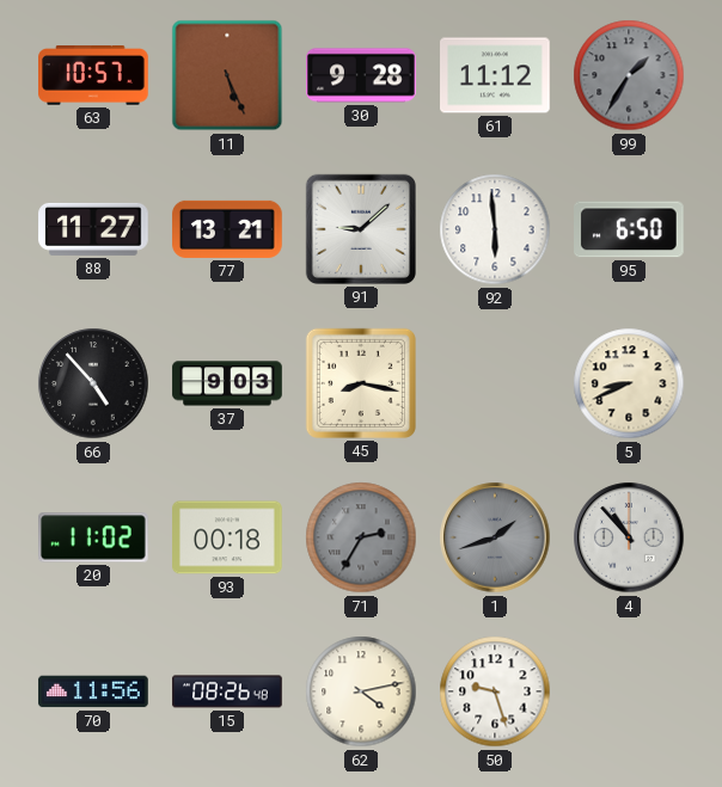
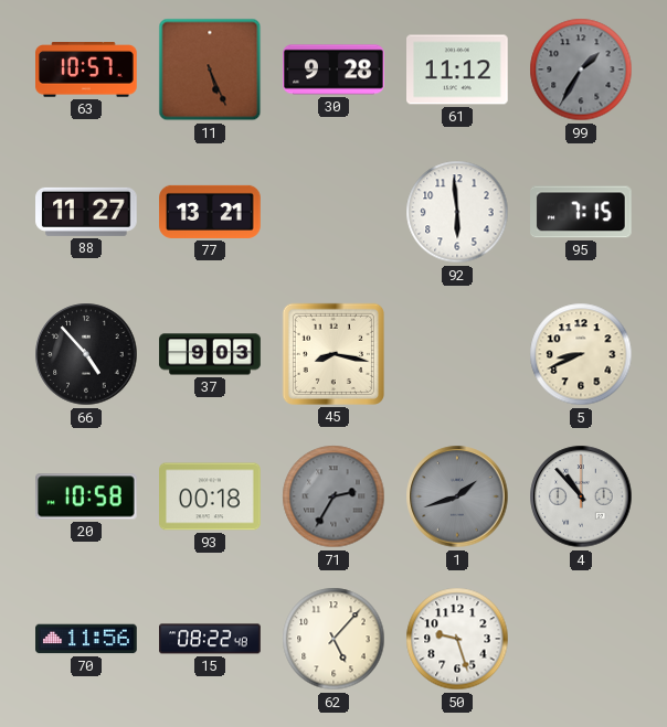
91: 9:08 -> none (361, 229)
95: 6:50 -> 7:15 (582, 212)
20: 11:02 -> 10:58 (87, 496)
15: 08:26 -> 08:22 (210, 639)
62: 4:13 -> 5:07 (333, 639)
